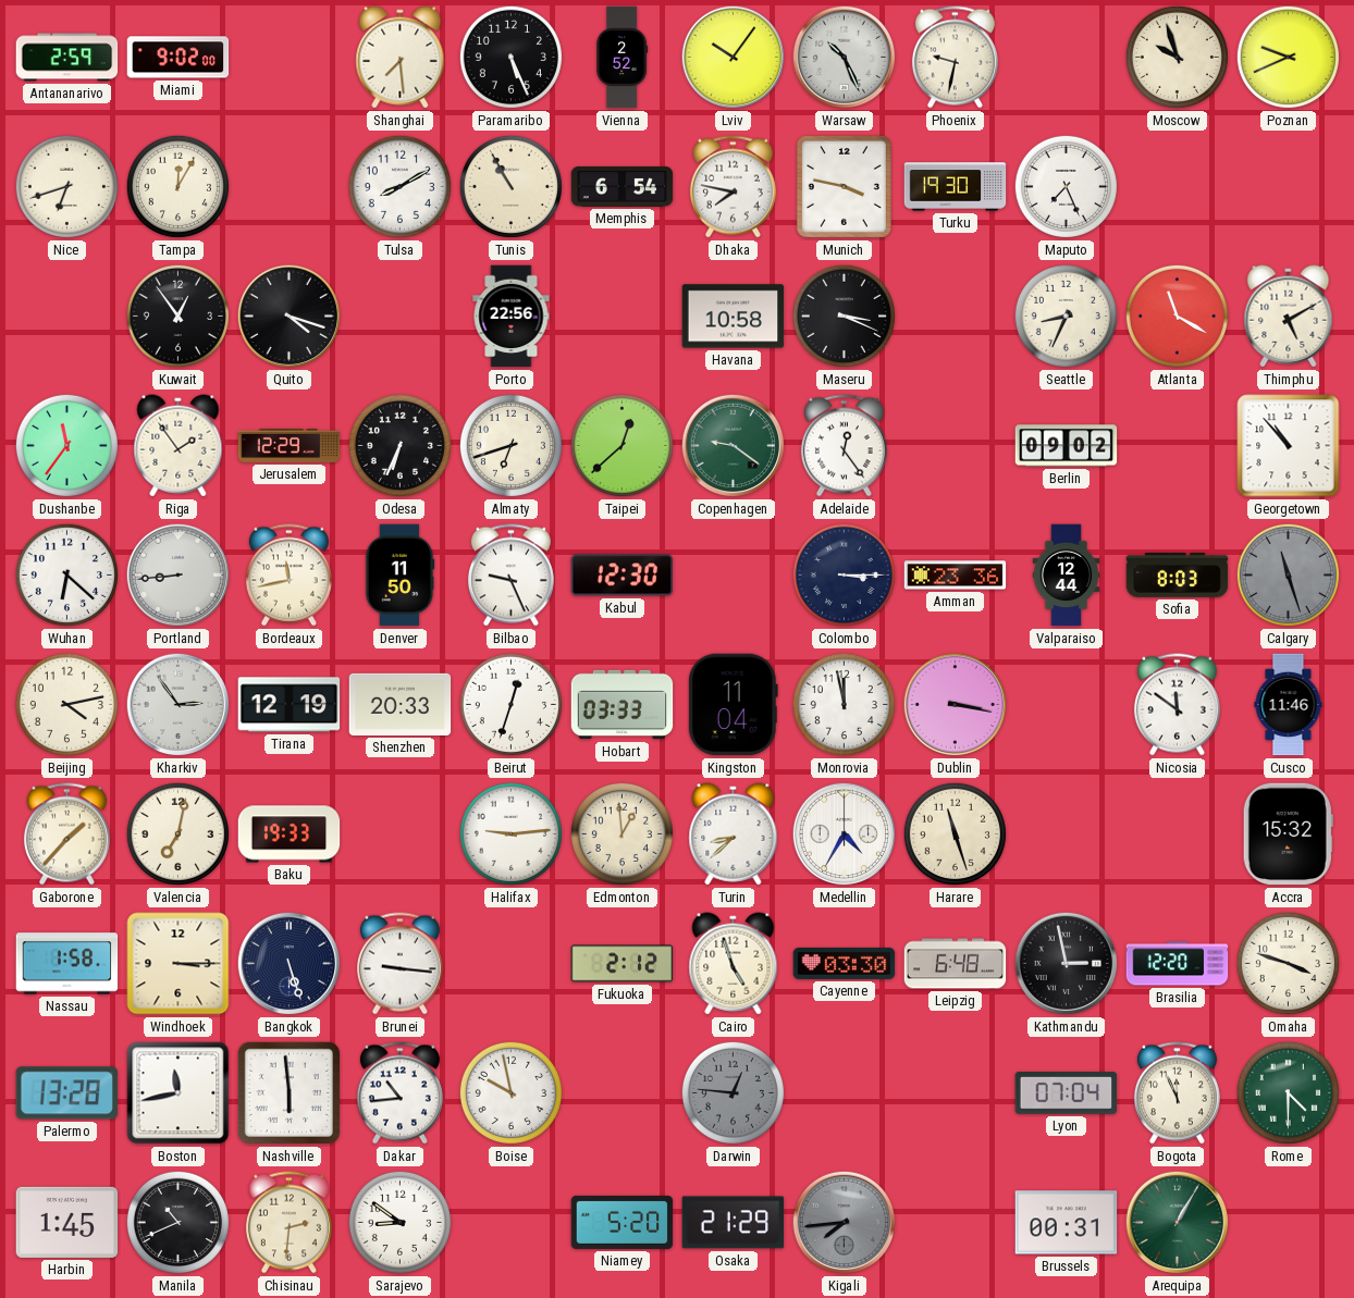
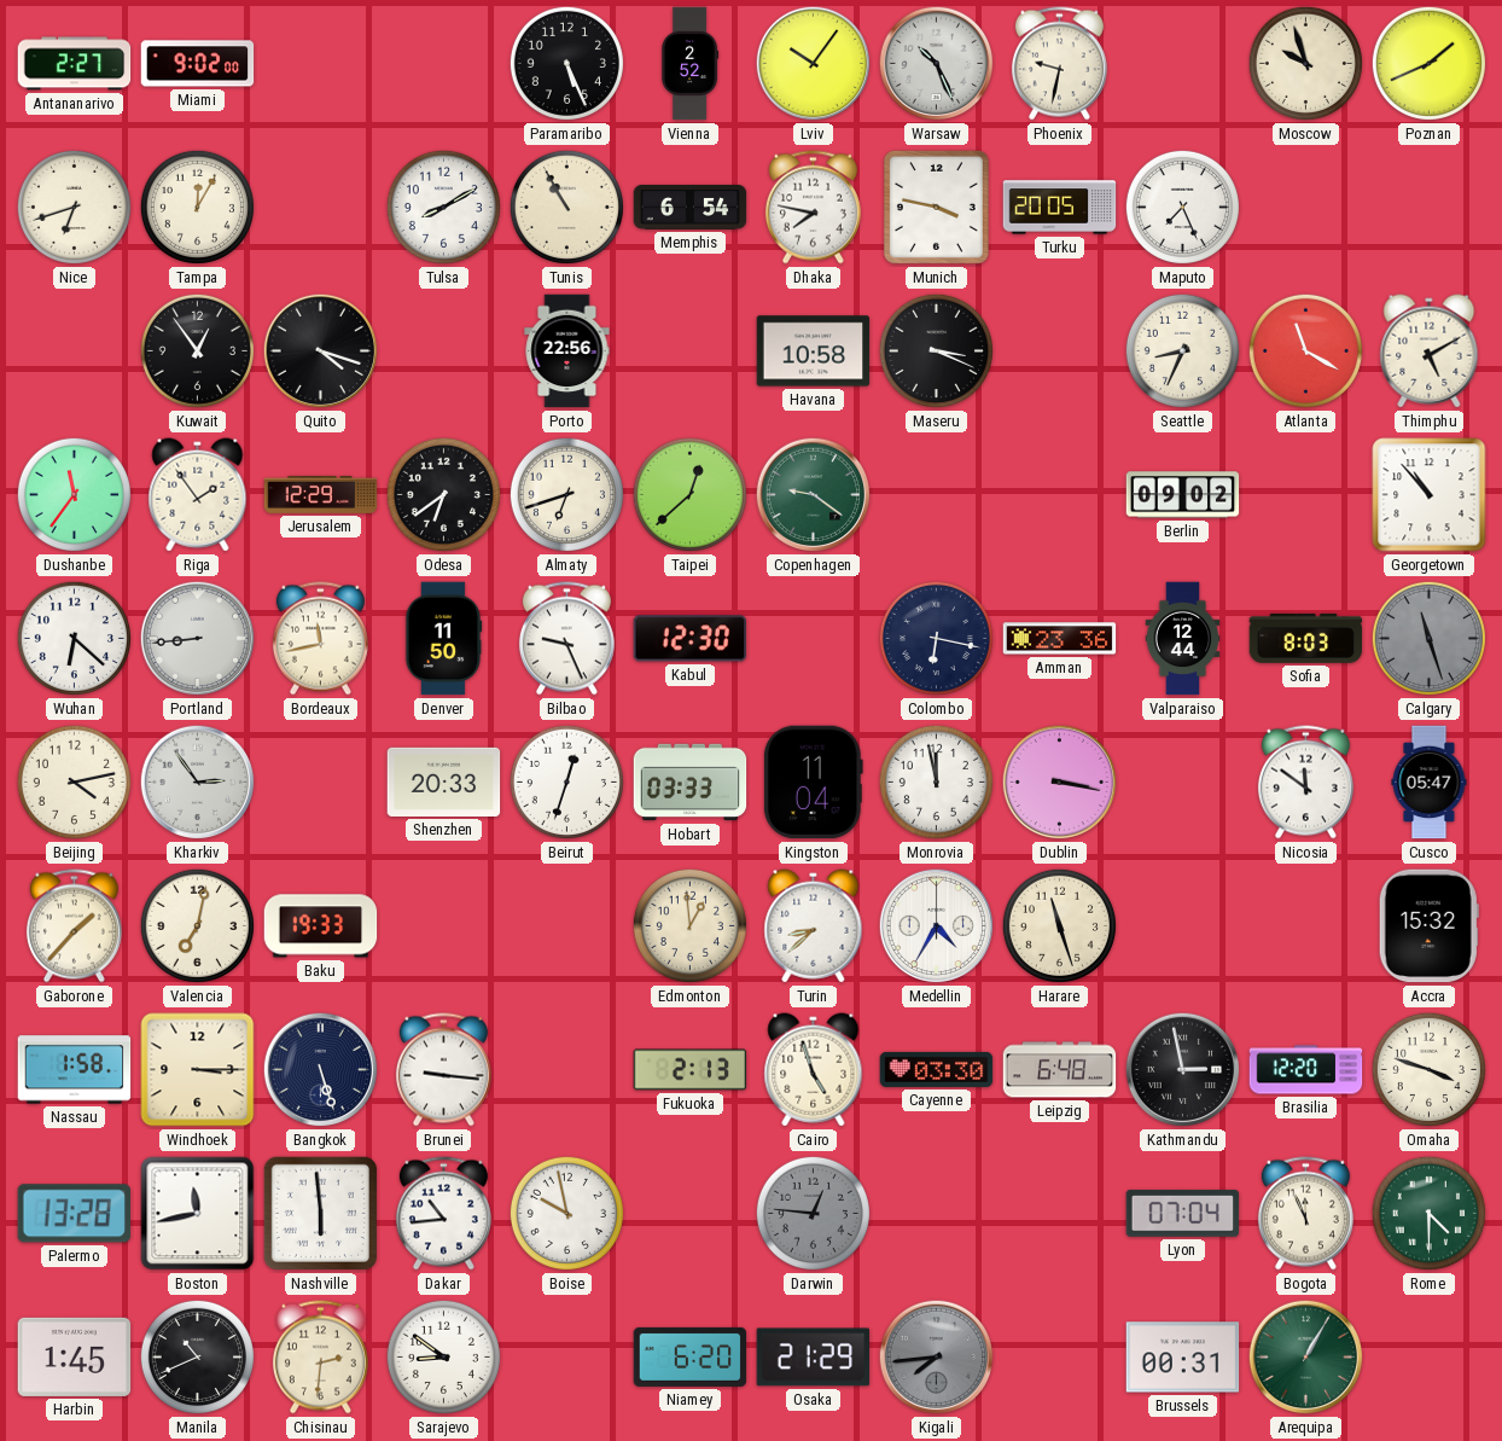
Antananarivo: 2:59 -> 2:27 (75, 64)
Shanghai: 7:29 -> none (401, 58)
Poznan: 9:41 -> 1:41 (1428, 63)
Turku: 19:30 -> 20:05 (1060, 208)
Odesa: 6:34 -> 6:39 (443, 494)
Adelaide: 12:24 -> none (844, 446)
Colombo: 3:15 -> 6:17 (936, 638)
Tirana: 12:19 -> none (290, 705)
Cusco: 11:46 -> 05:47 (1430, 783)
Halifax: 9:14 -> none (510, 833)
Fukuoka: 2:12 -> 2:13 (691, 1070)
Niamey: 5:20 -> 6:20 (691, 1356)
